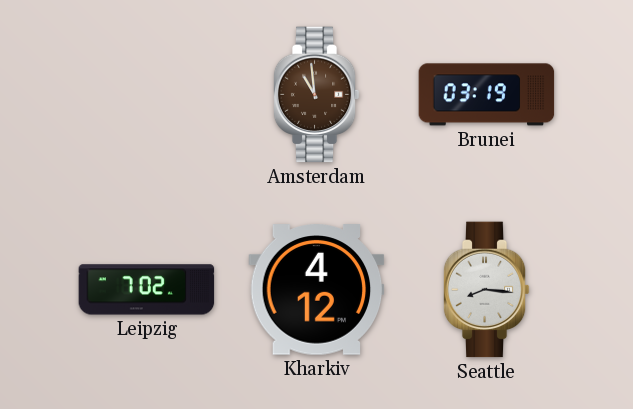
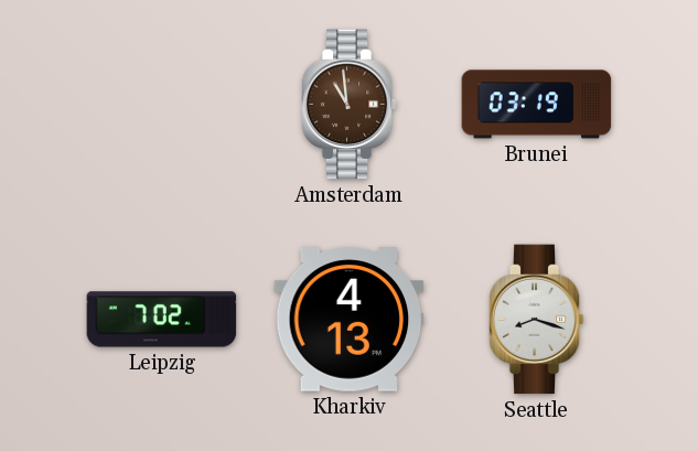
Kharkiv: 4:12 -> 4:13 (350, 320)
Seattle: 8:16 -> 8:18 (536, 320)
